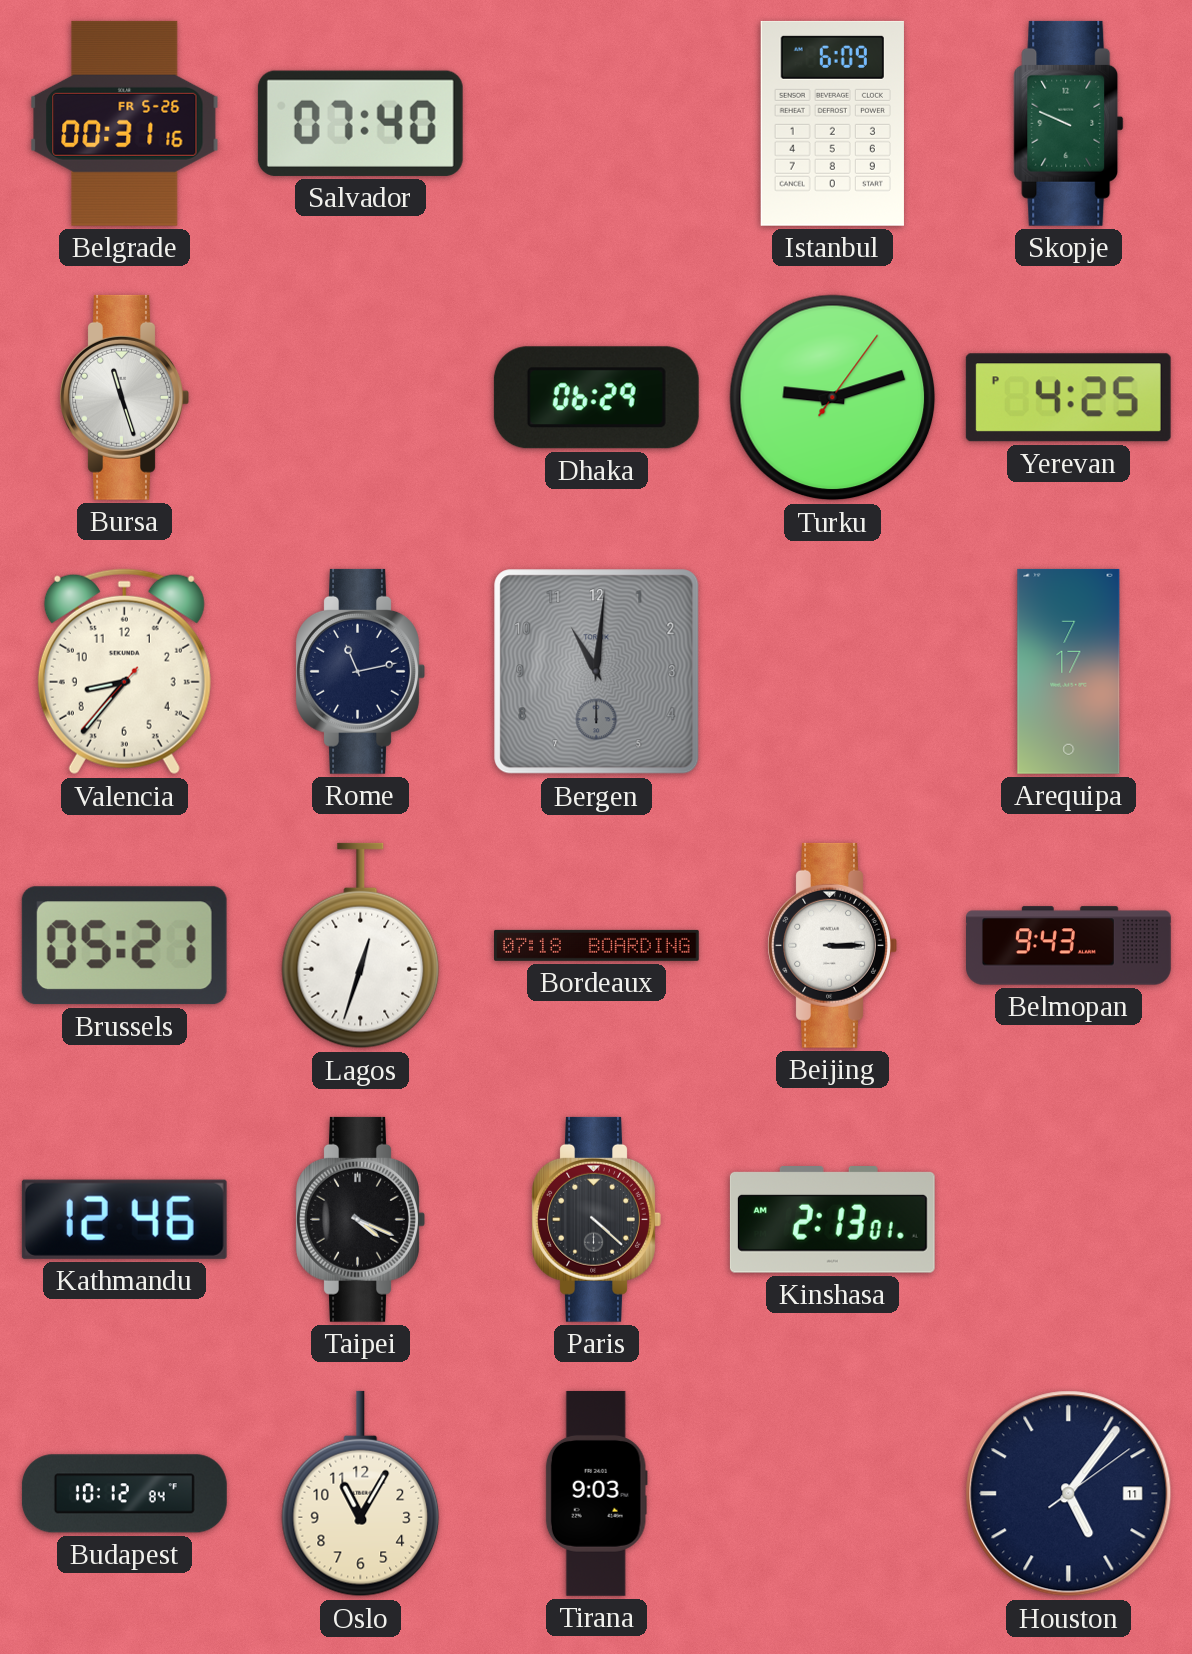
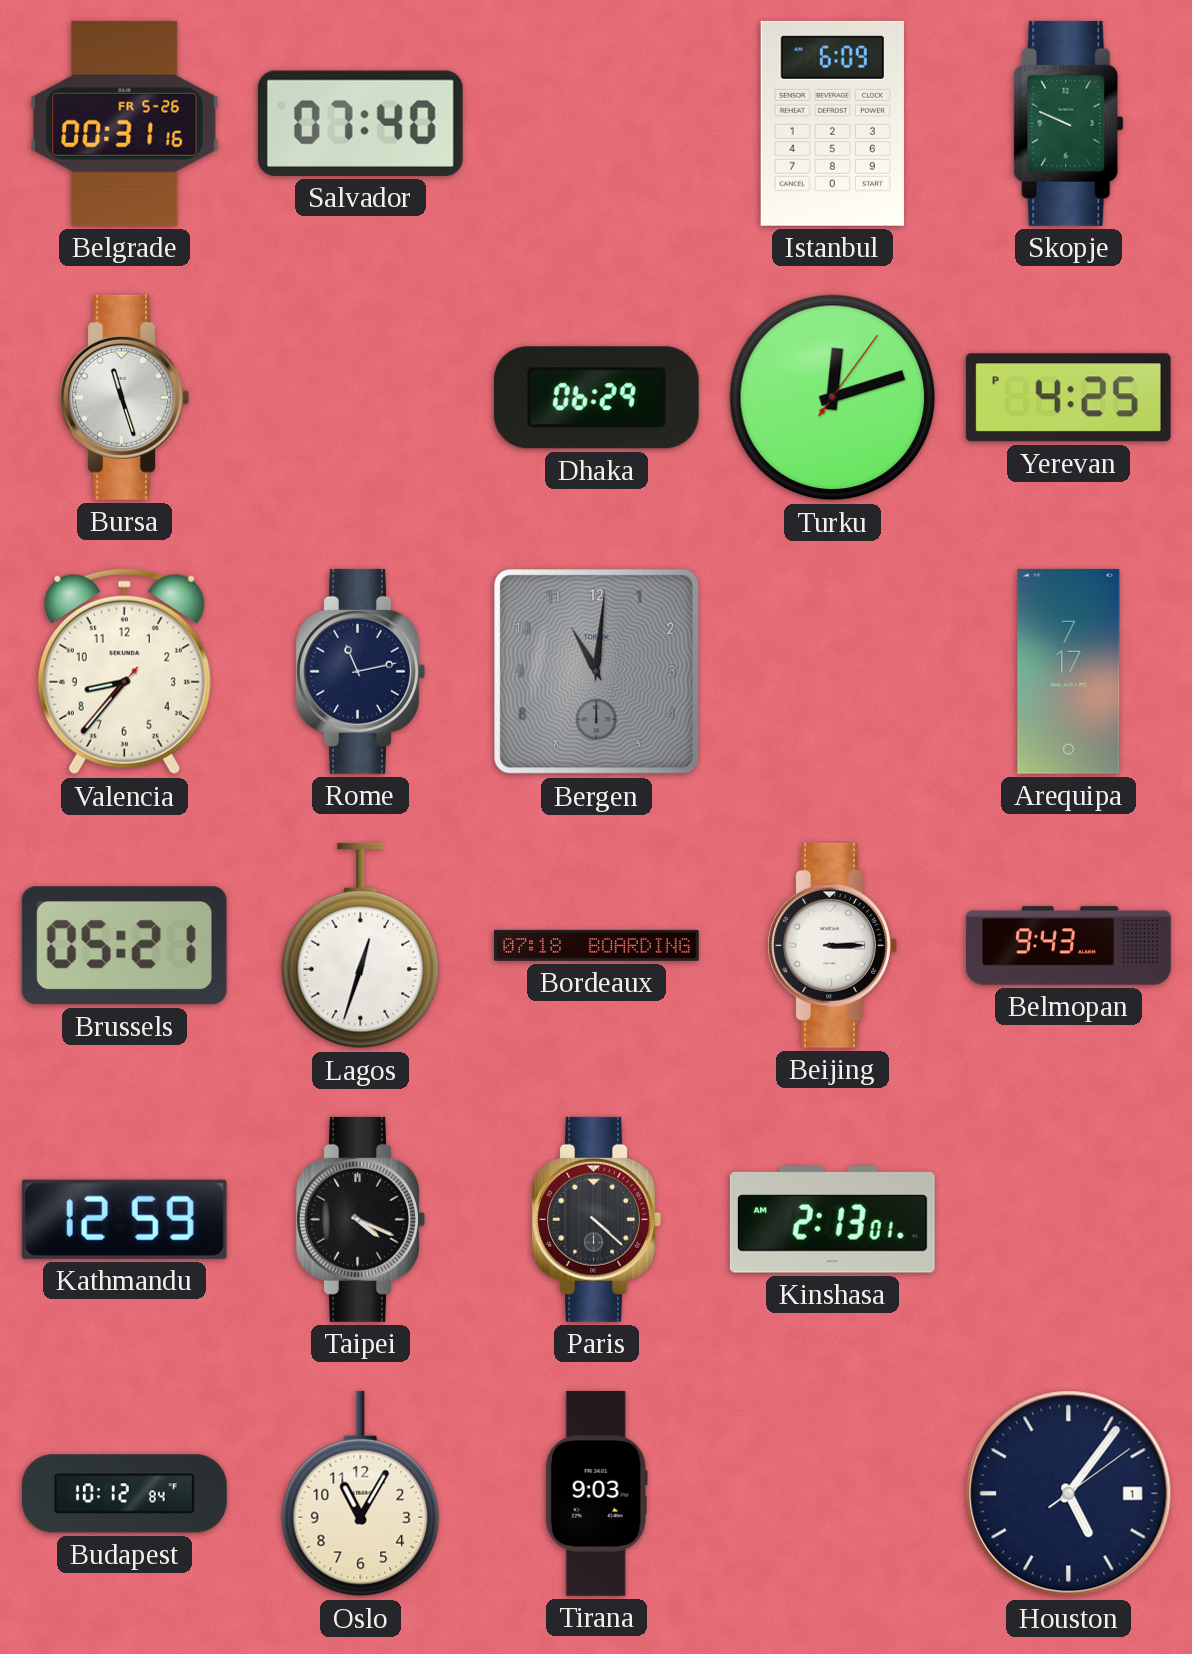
Turku: 9:12 -> 12:12 (833, 398)
Kathmandu: 12:46 -> 12:59 (124, 1219)
Houston date: 11 -> 1 (1069, 1494)
